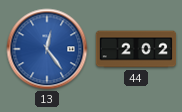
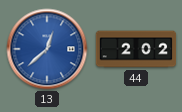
13: 12:24 -> 12:38 (47, 49)
